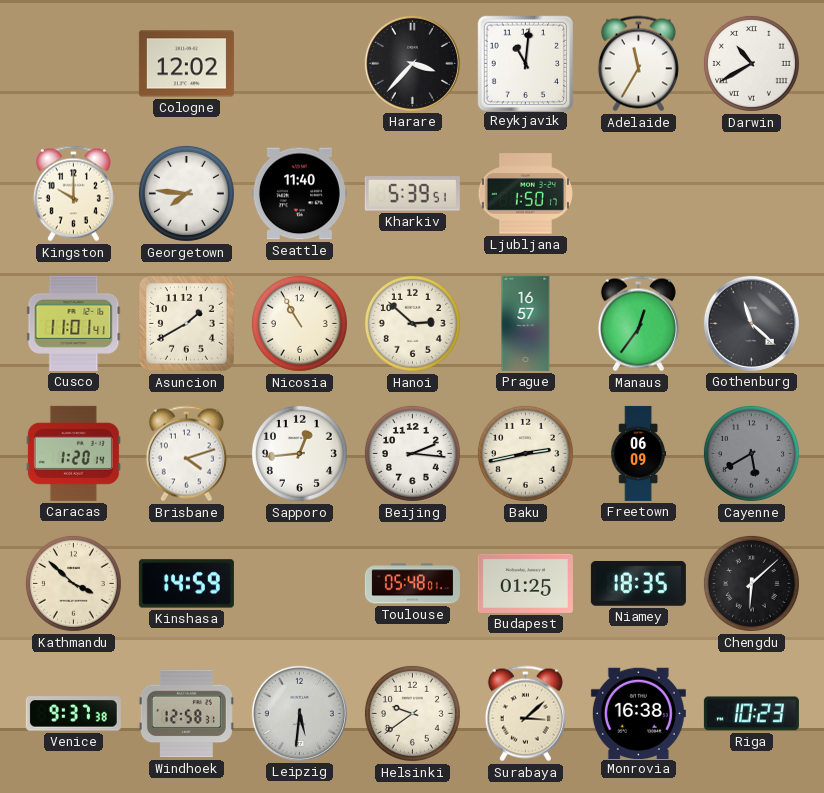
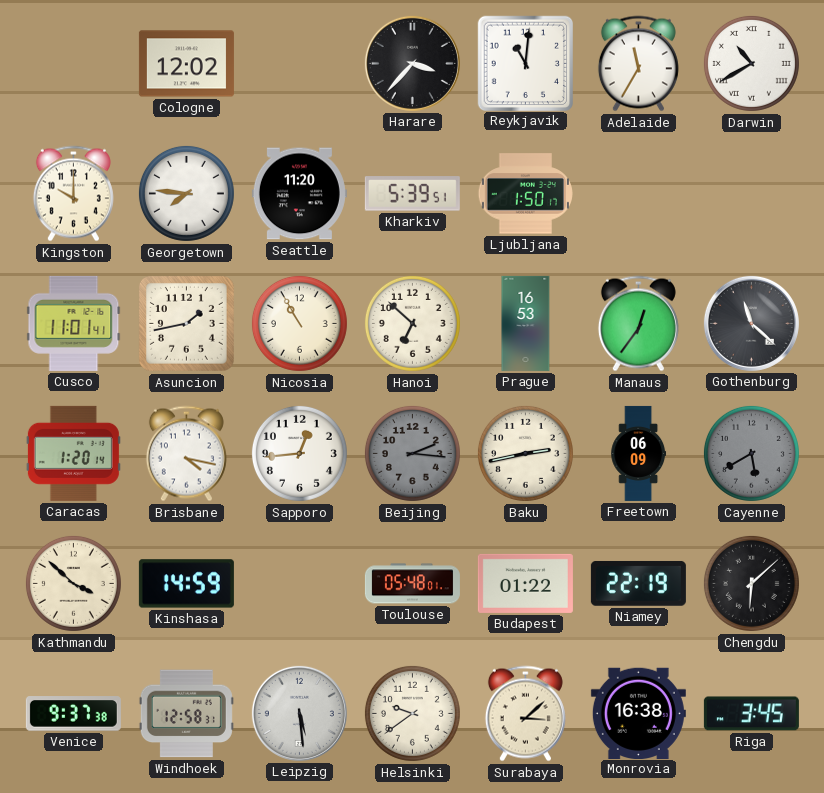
Seattle: 11:40 -> 11:20 (299, 194)
Asuncion: 1:40 -> 1:43 (187, 324)
Hanoi: 2:52 -> 6:52 (412, 323)
Prague: 16:57 -> 16:53 (526, 323)
Brisbane: 4:12 -> 4:17 (186, 454)
Beijing dial: white -> grey (412, 453)
Budapest: 01:25 -> 01:22 (525, 583)
Niamey: 18:35 -> 22:19 (638, 583)
Leipzig: 5:31 -> 5:29 (299, 713)
Riga: 10:23 -> 3:45 (751, 714)
